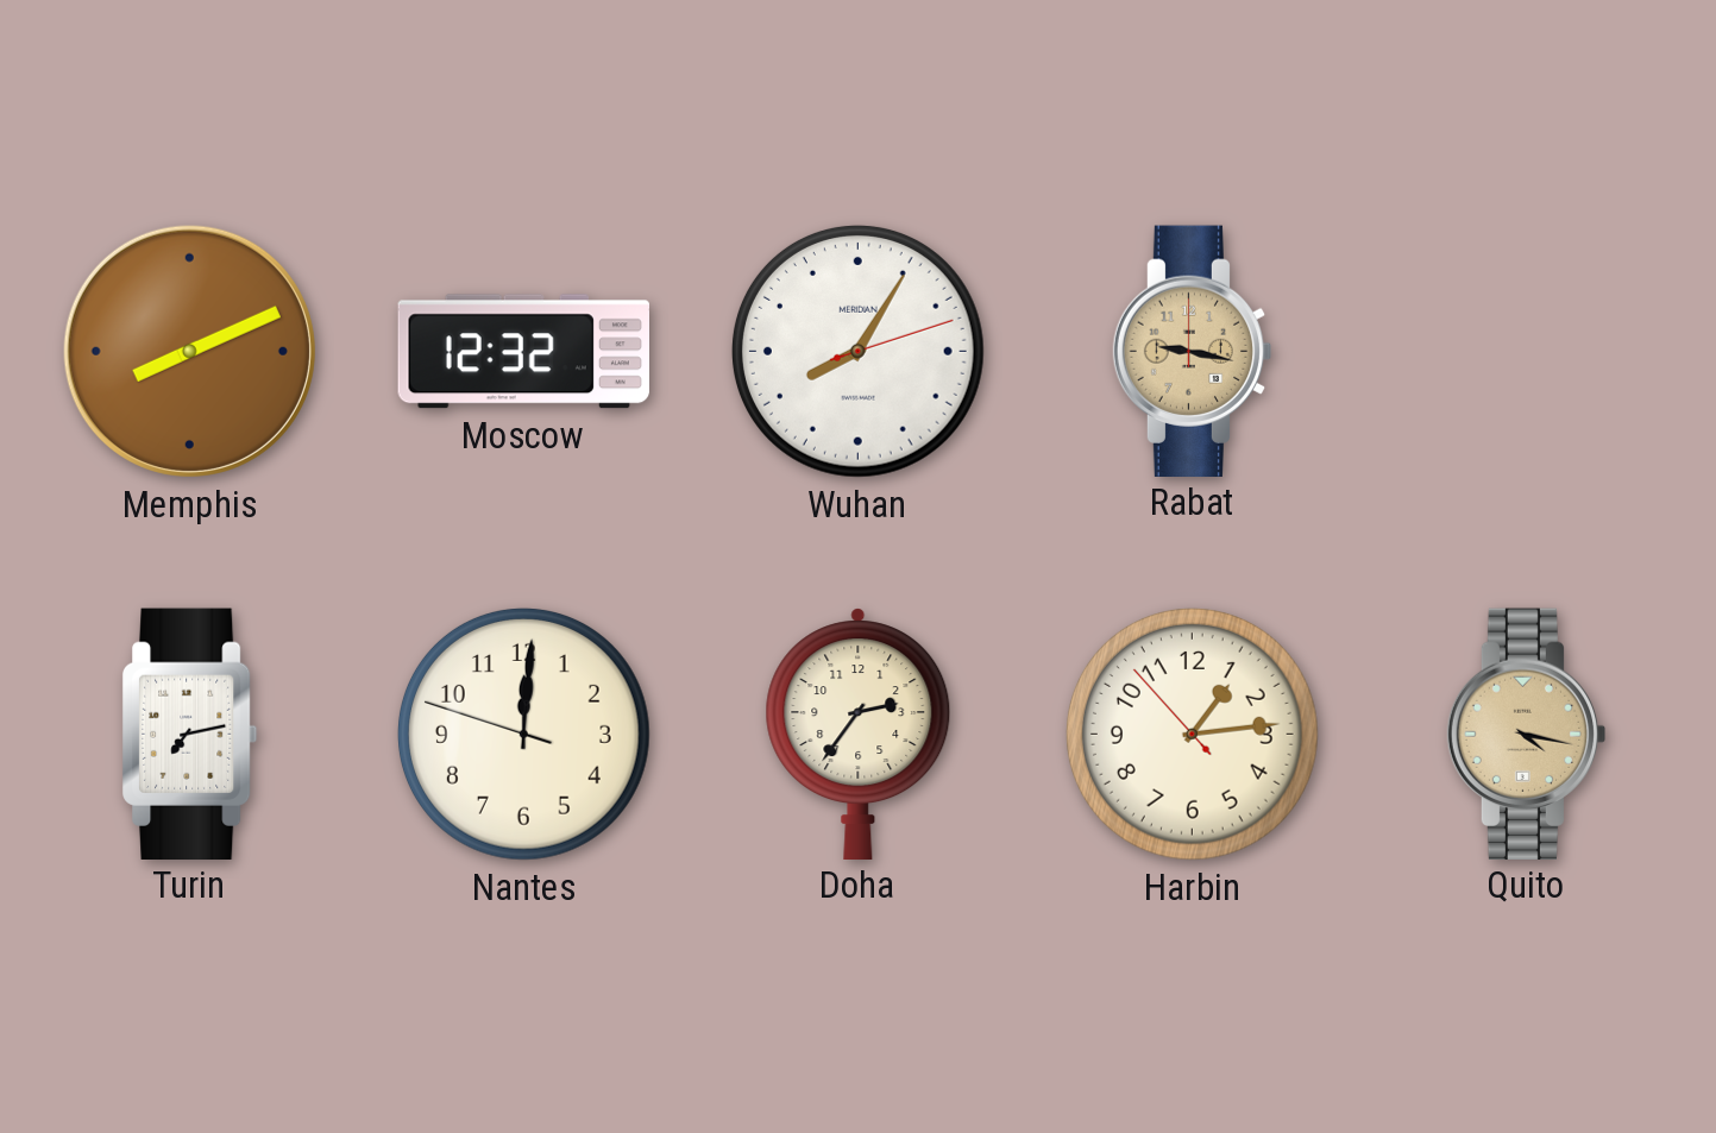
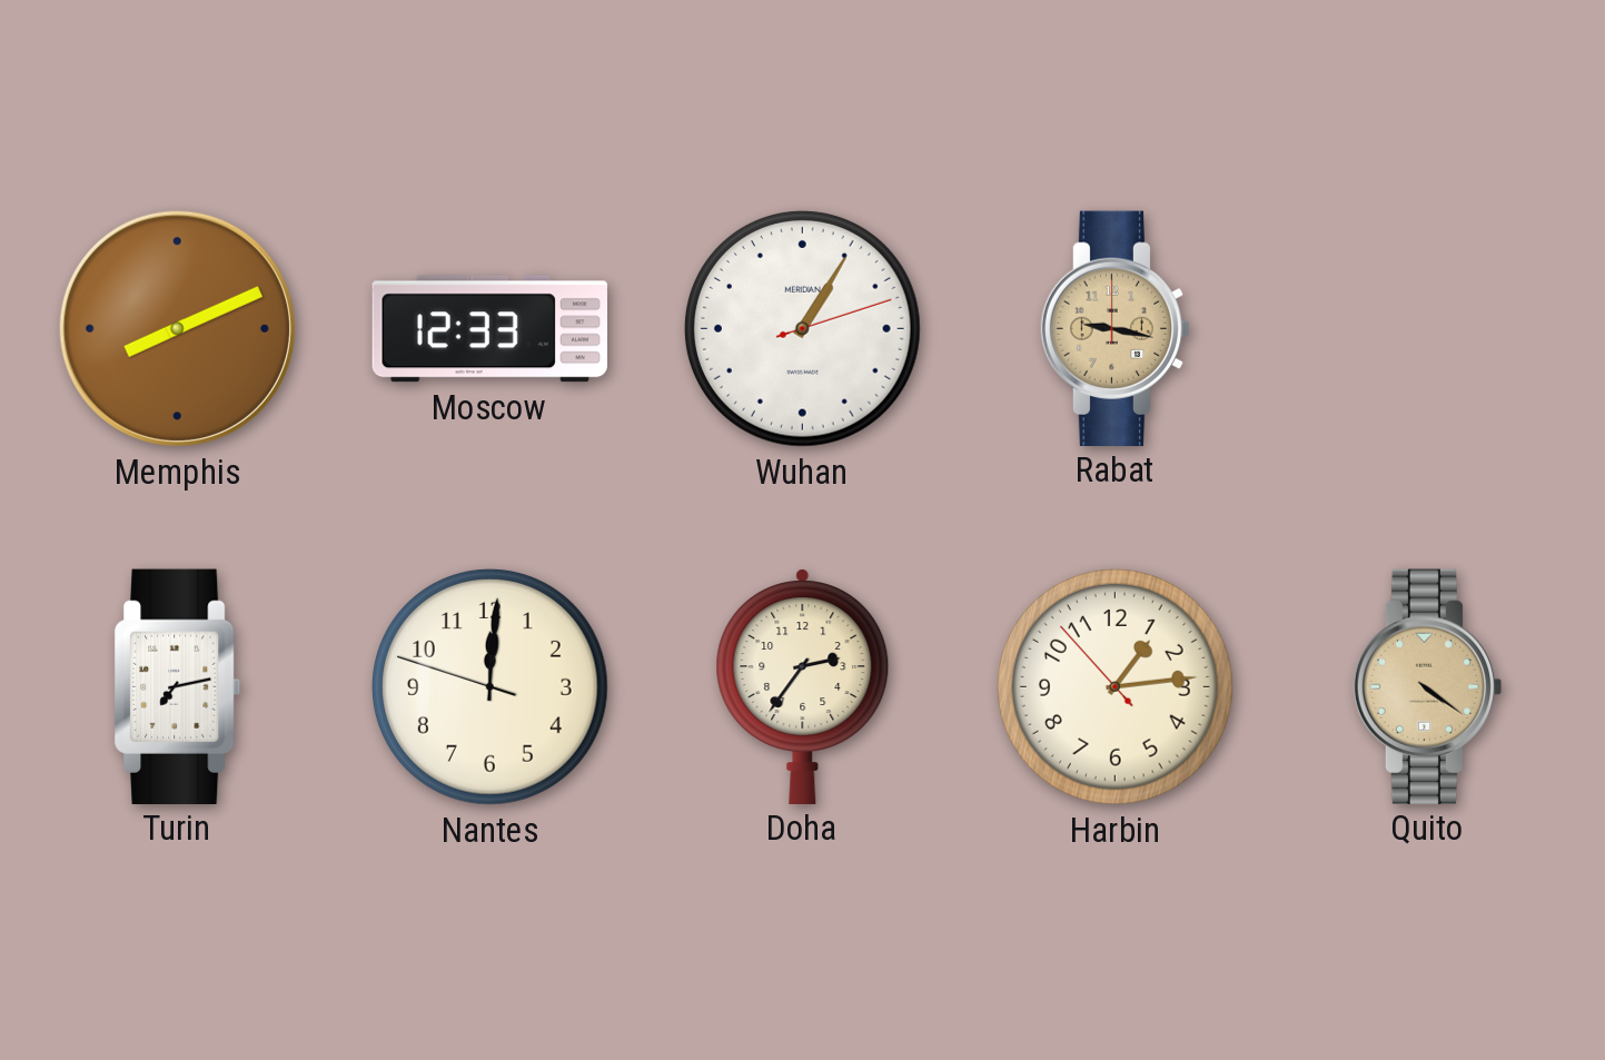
Moscow: 12:32 -> 12:33 (489, 329)
Wuhan: 8:05 -> 1:05 (802, 328)
Quito: 4:17 -> 4:21 (1428, 686)
